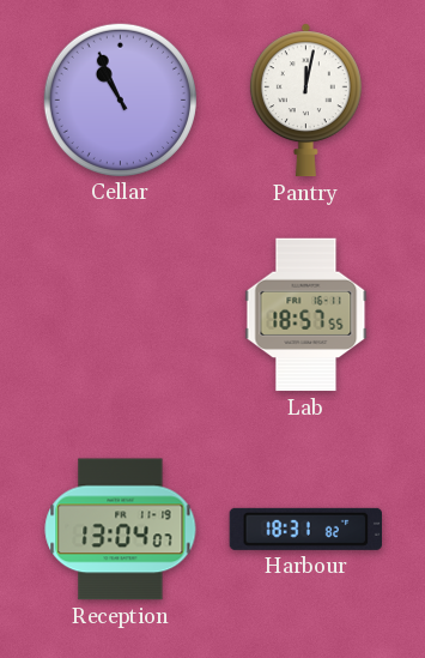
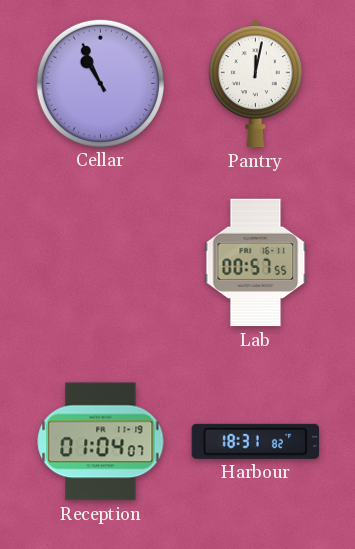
Lab: 18:57 -> 00:57 (256, 263)
Reception: 13:04 -> 01:04 (101, 442)
